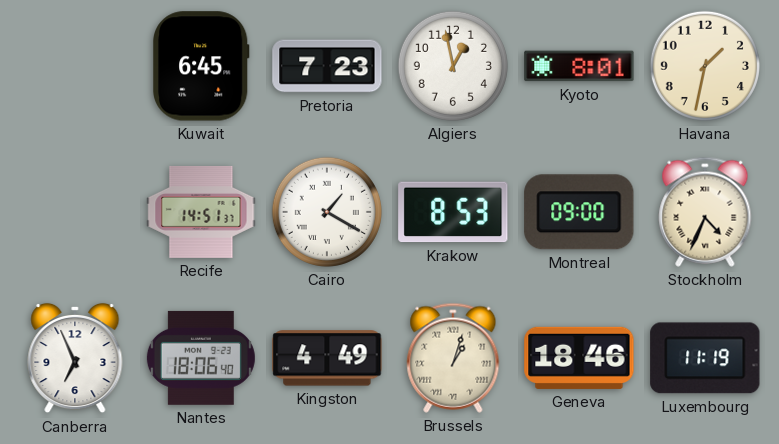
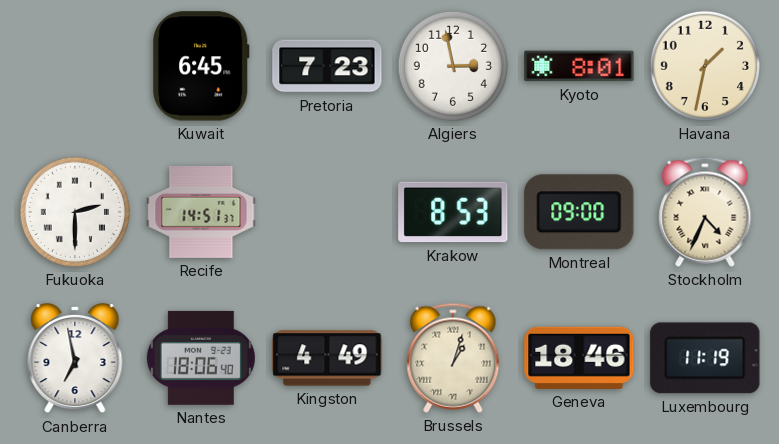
Algiers: 12:58 -> 2:58 (453, 66)
Fukuoka: none -> 2:30 (75, 212)
Cairo: 1:20 -> none (327, 212)
Canberra: 6:56 -> 6:58 (75, 358)
